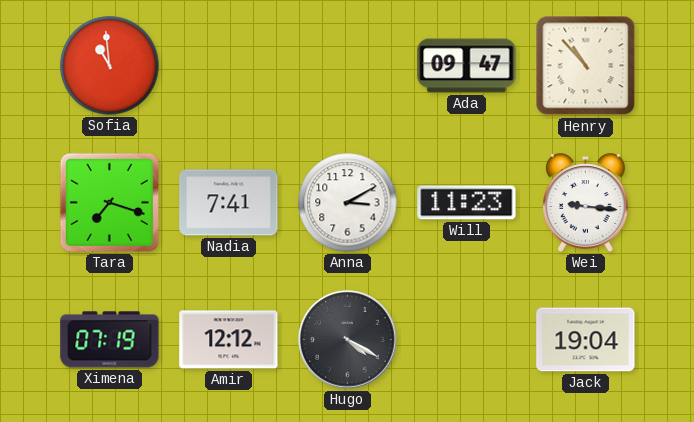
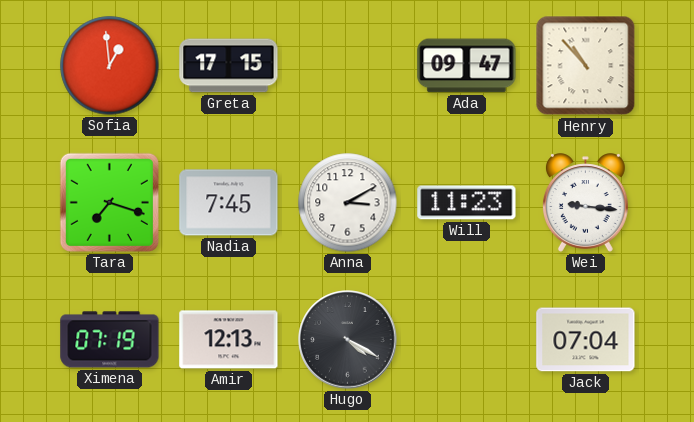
Sofia: 10:59 -> 12:59 (110, 66)
Greta: none -> 17:15 (229, 66)
Nadia: 7:41 -> 7:45 (229, 203)
Amir: 12:12 -> 12:13 (229, 340)
Jack: 19:04 -> 07:04 (586, 340)
